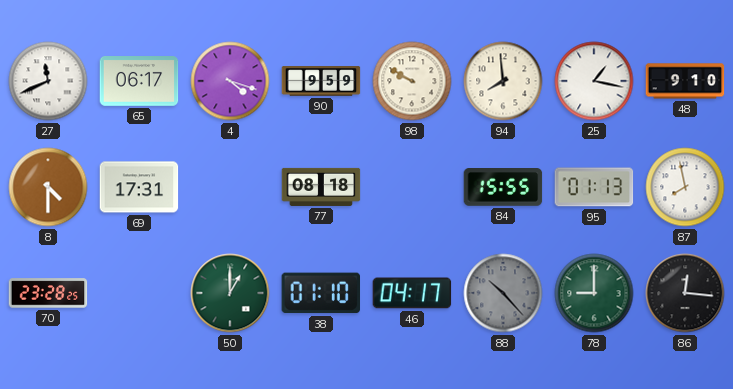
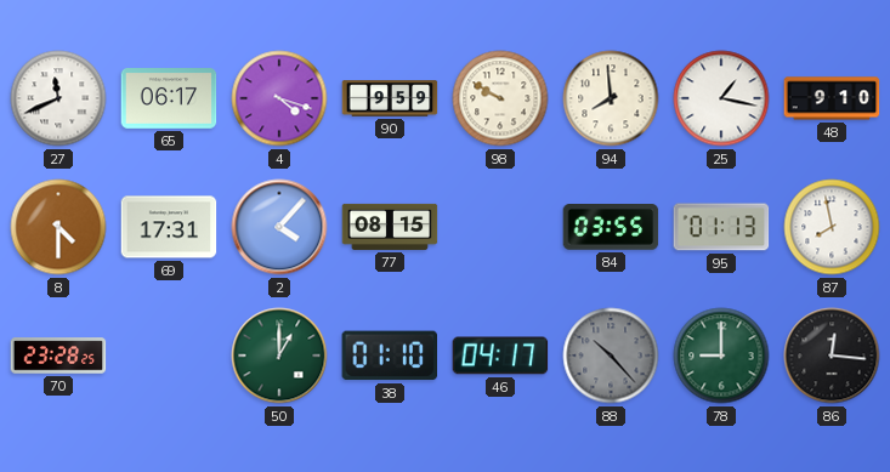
2: none -> 4:07 (279, 227)
77: 08:18 -> 08:15 (390, 227)
84: 15:55 -> 03:55 (611, 228)
